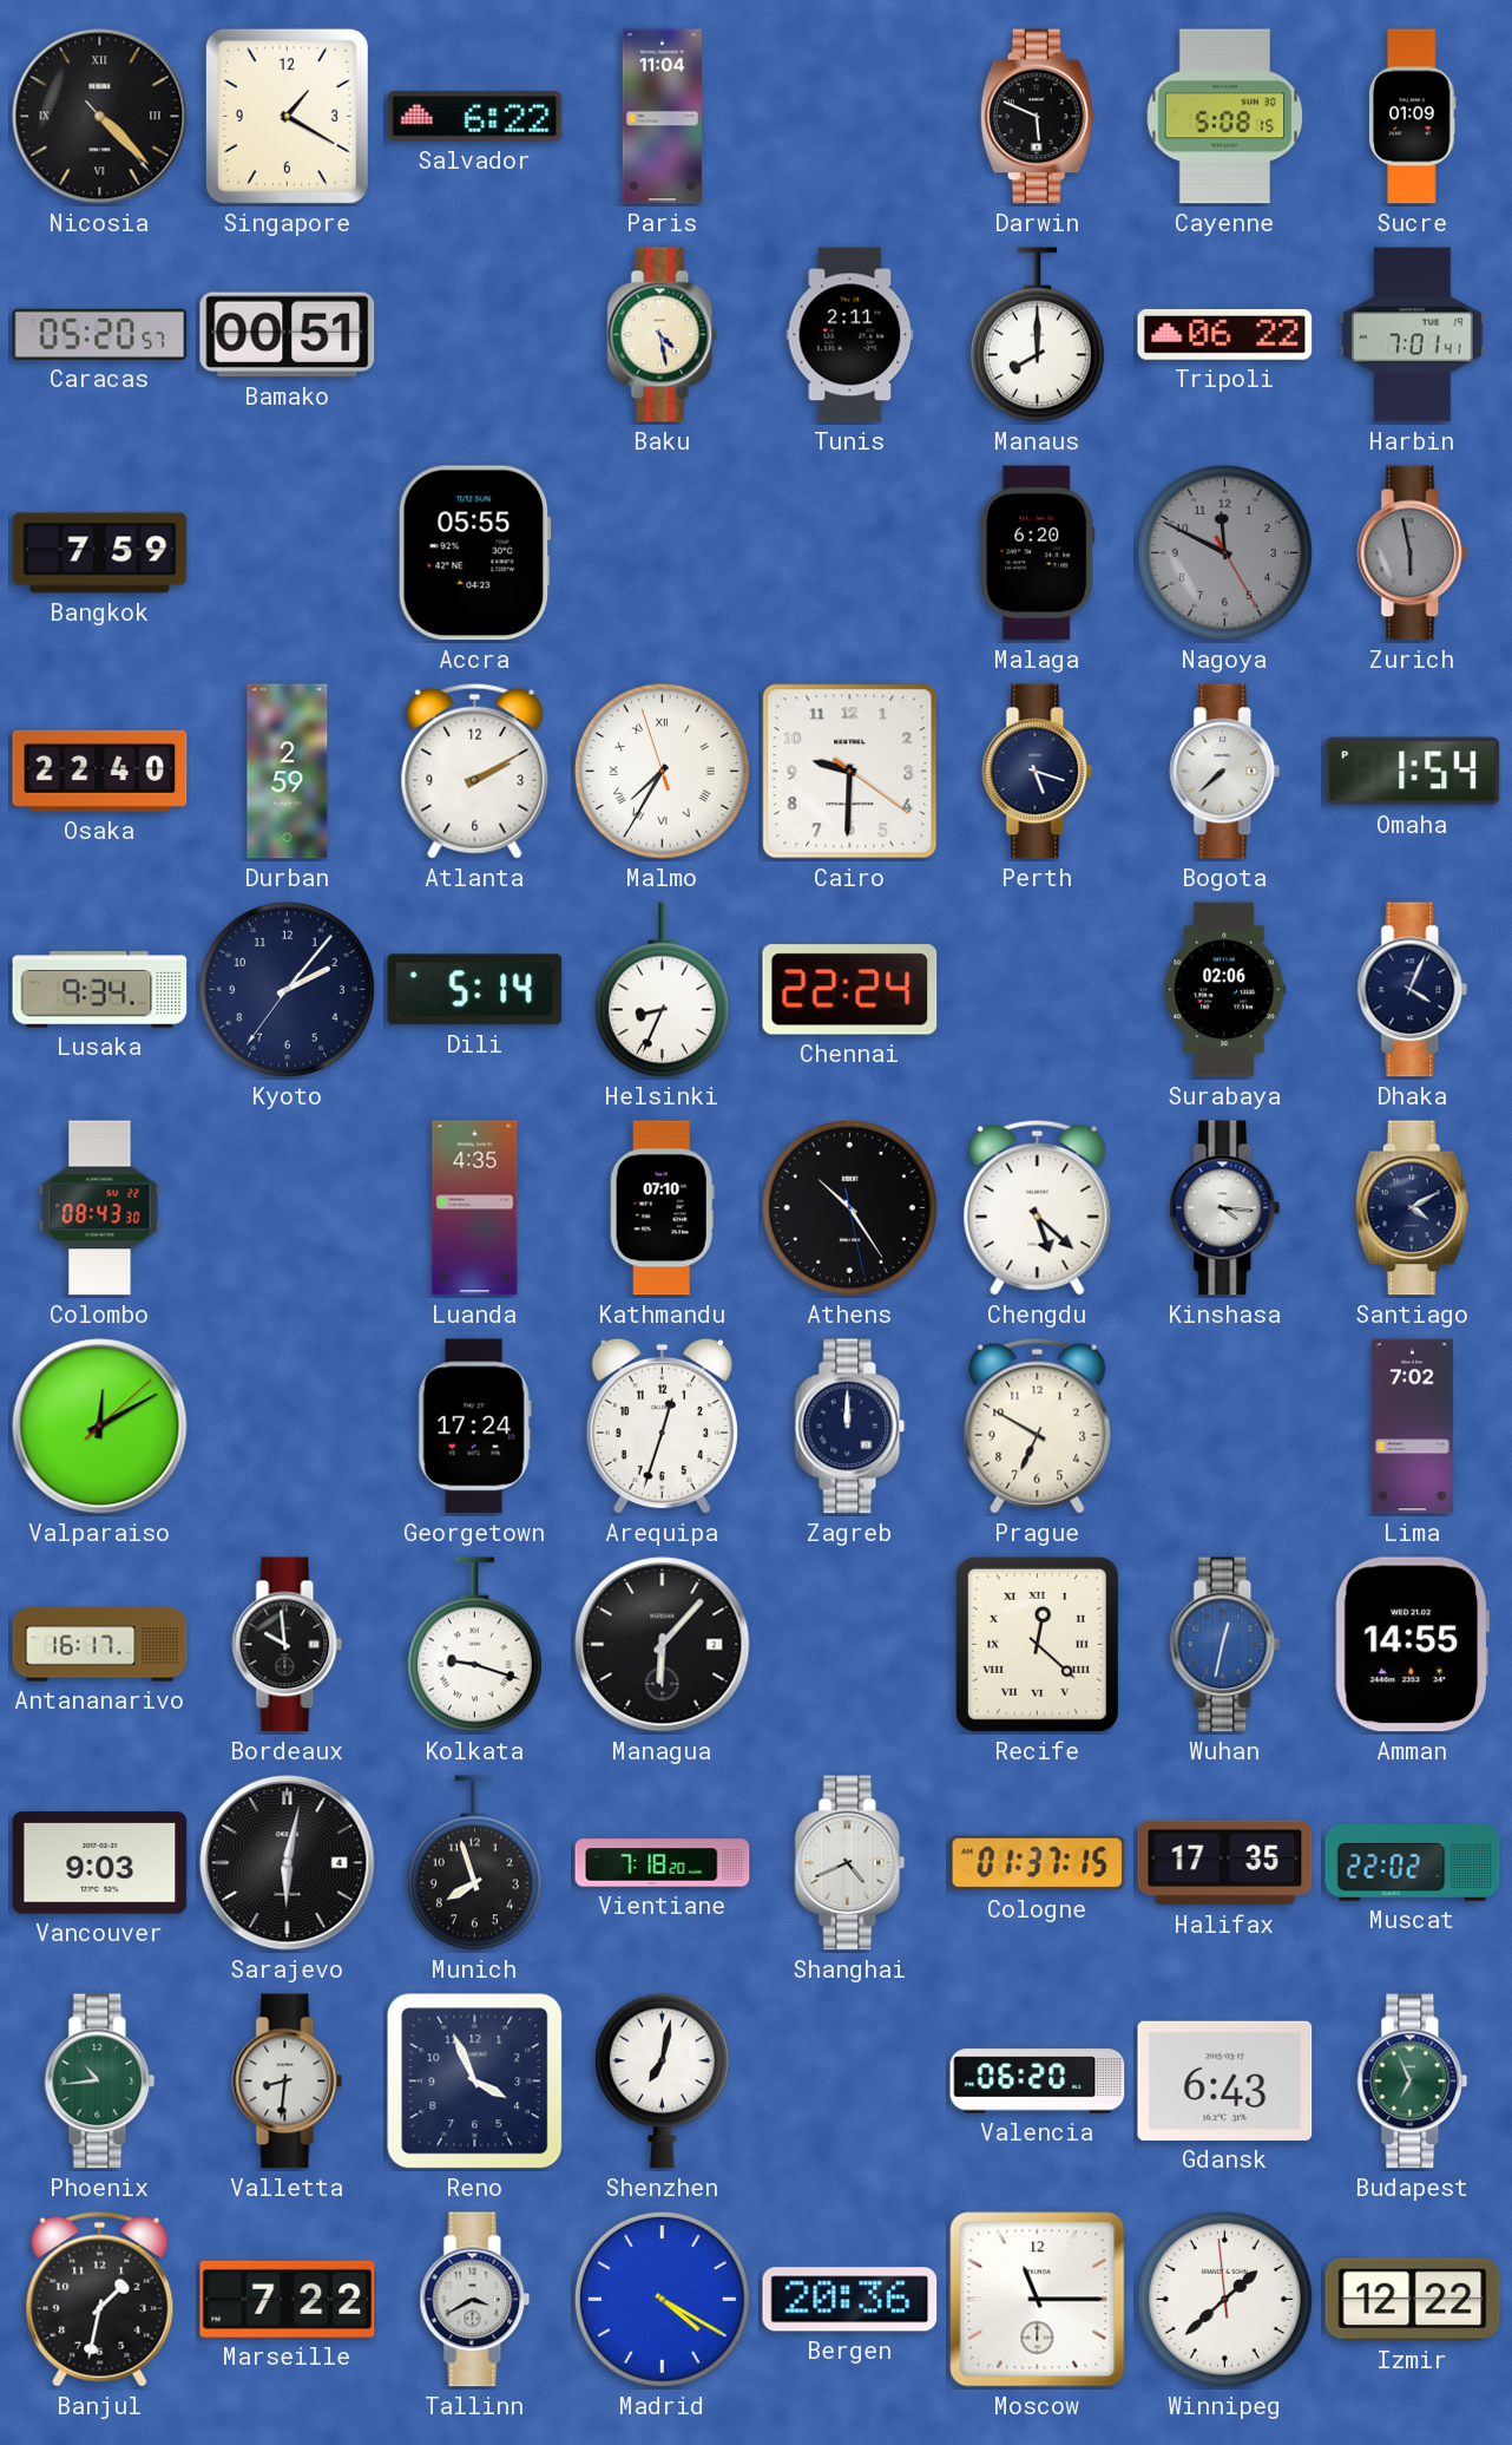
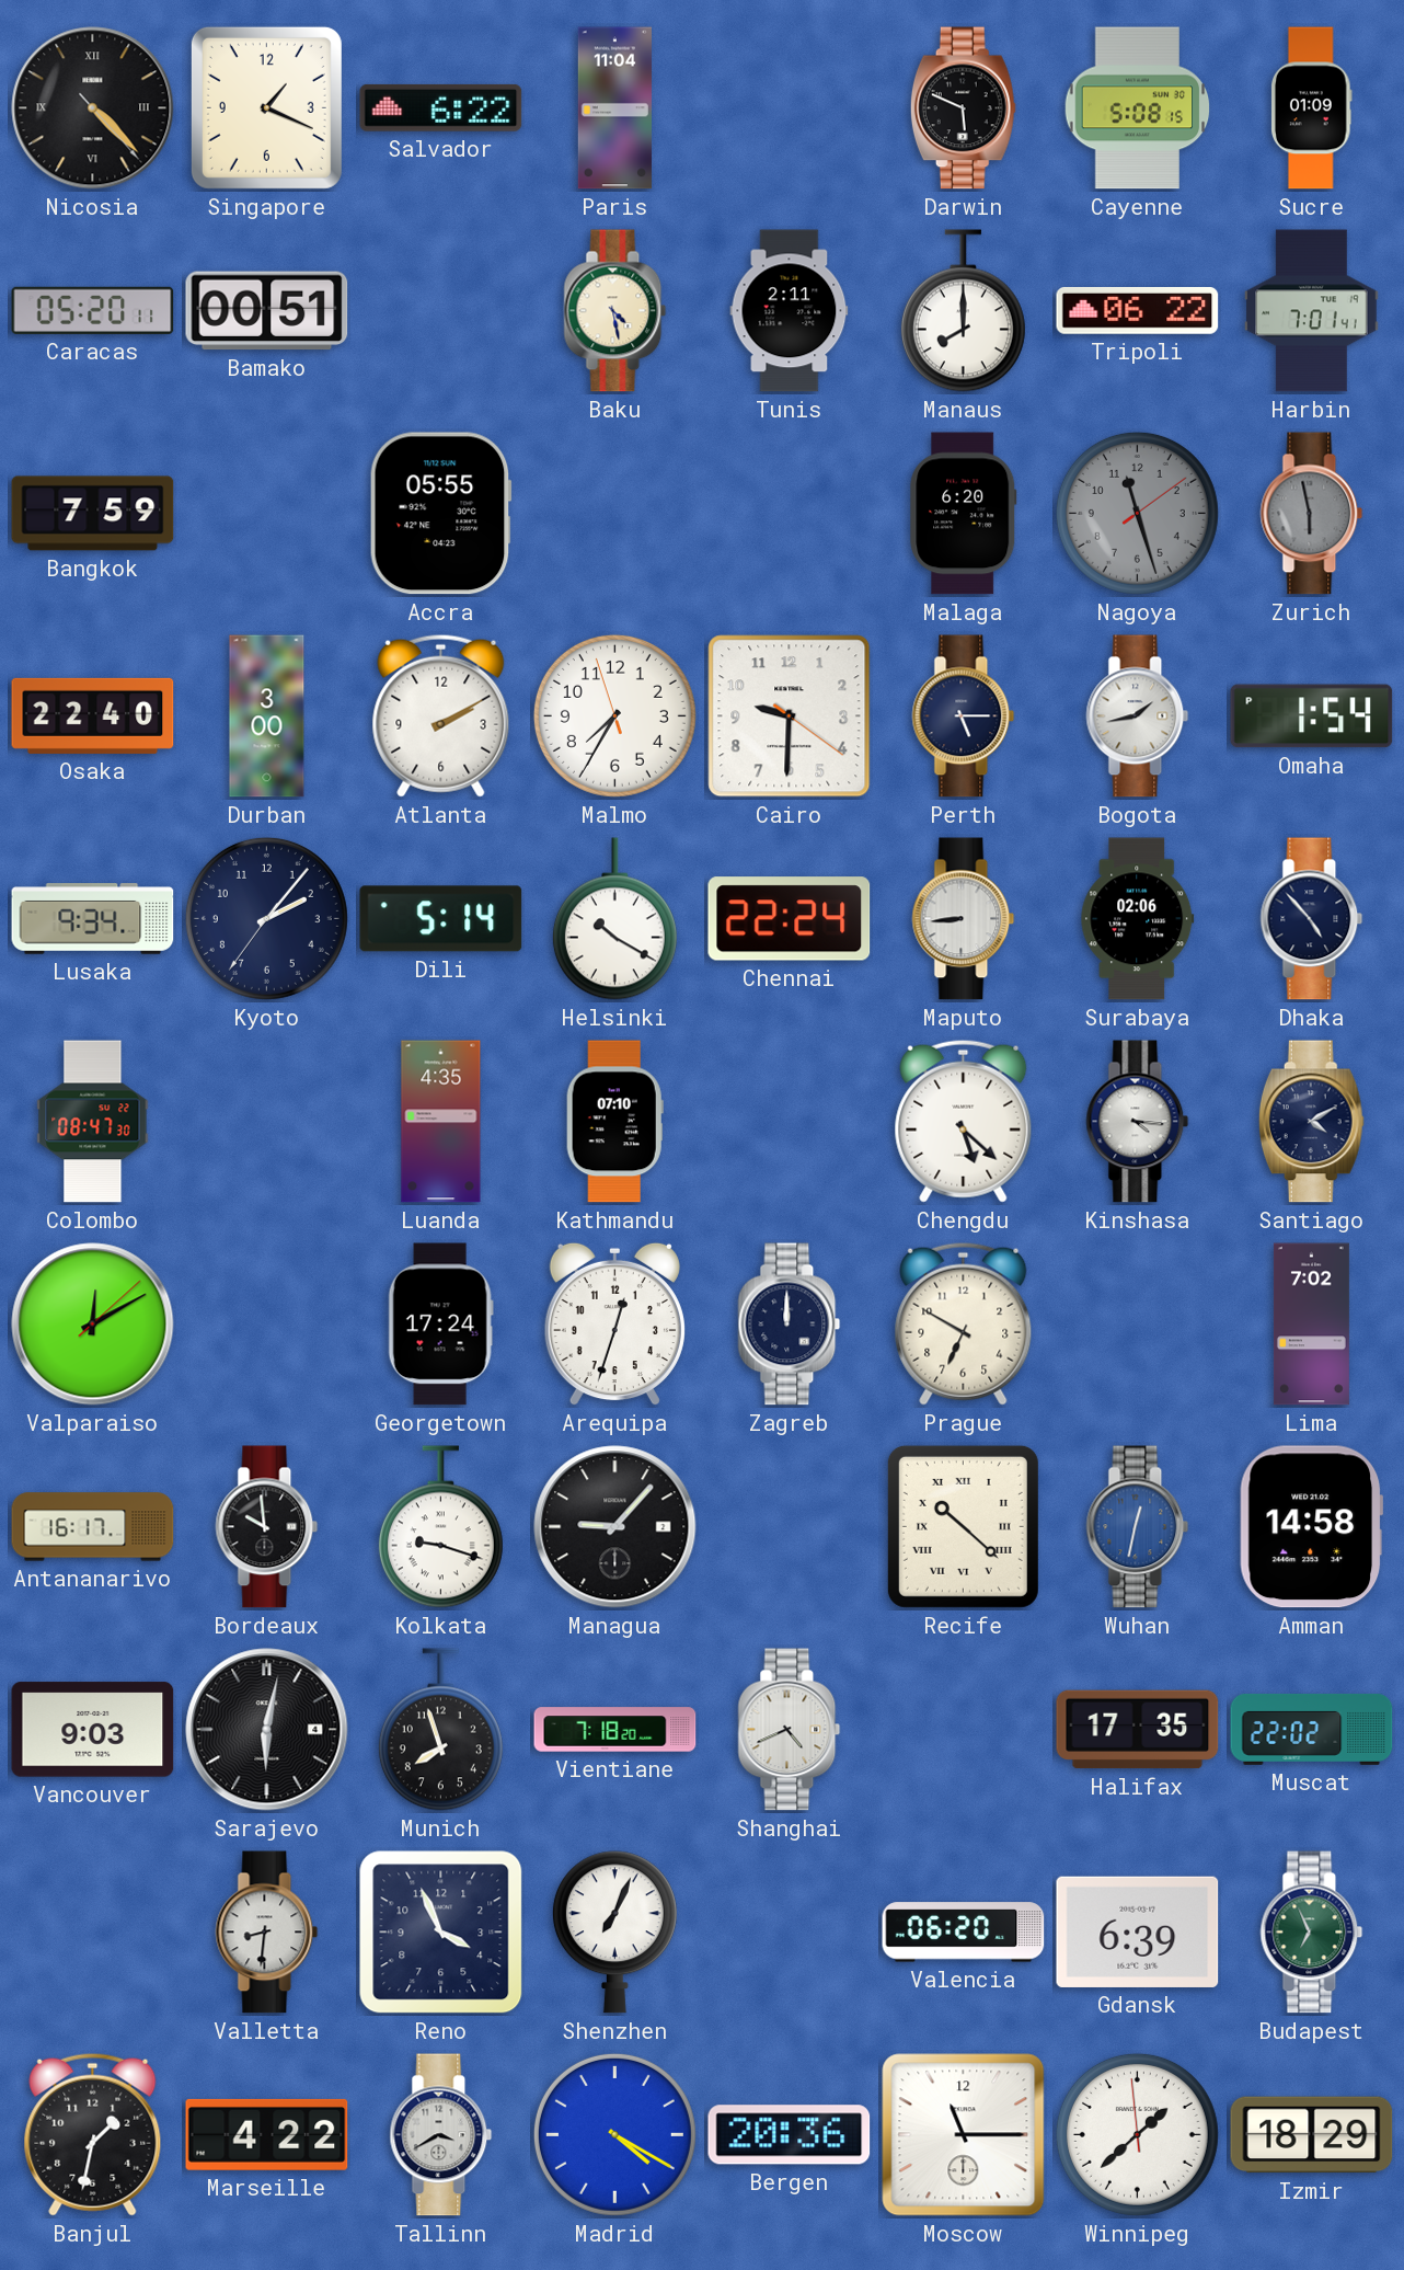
Singapore: 1:20 -> 1:19 (266, 107)
Caracas: 05:20:57 -> 05:20:11 (93, 310)
Nagoya: 11:49 -> 11:27 (1137, 513)
Durban: 2:59 -> 3:00 (267, 716)
Malmo numerals: Roman -> Arabic (614, 715)
Perth: 5:18 -> 5:15 (964, 716)
Bogota: 7:38 -> 1:43 (1138, 716)
Helsinki: 8:34 -> 10:20 (614, 919)
Maputo: none -> 8:44 (964, 919)
Dhaka: 4:04 -> 4:53 (1312, 919)
Colombo: 08:43 -> 08:47 (93, 1122)
Athens: 10:24 -> none (849, 1207)
Managua: 6:07 -> 9:07 (615, 1527)
Recife: 12:22 -> 10:22 (963, 1526)
Amman: 14:55 -> 14:58 (1311, 1527)
Cologne: 01:37 -> none (1038, 1863)
Phoenix: 10:44 -> none (100, 2082)
Shenzhen: 7:02 -> 7:04 (614, 1933)
Gdansk: 6:43 -> 6:39 (1138, 1931)
Marseille: 7:22 -> 4:22 (267, 2134)
Izmir: 12:22 -> 18:29 (1312, 2135)
